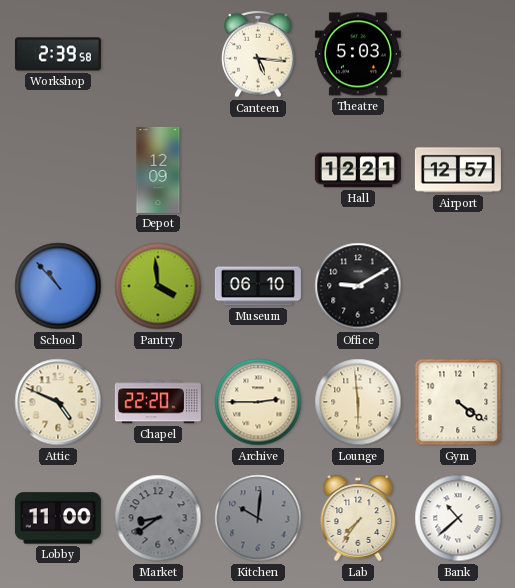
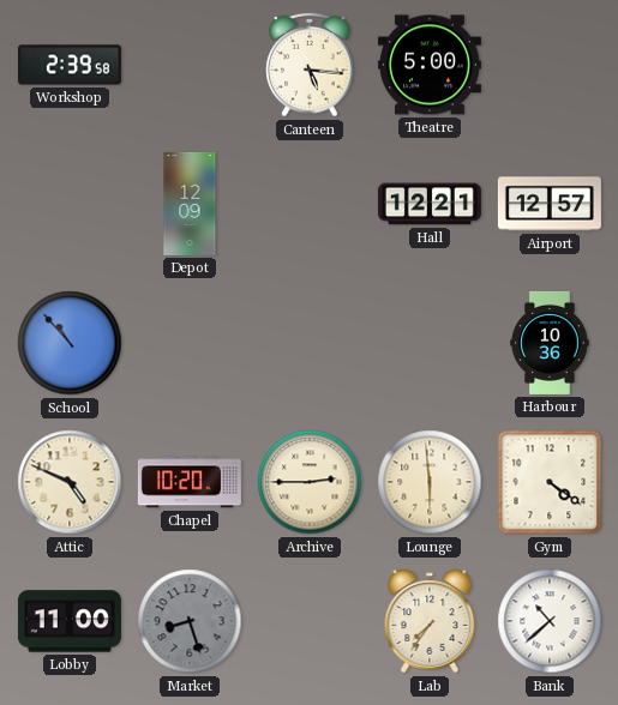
Theatre: 5:03 -> 5:00 (430, 65)
Pantry: 3:59 -> none (158, 286)
Museum: 06:10 -> none (258, 286)
Office: 9:10 -> none (358, 286)
Harbour: none -> 10:36 (550, 343)
Chapel: 22:20 -> 10:20 (190, 482)
Market: 8:39 -> 8:27 (190, 621)
Kitchen: 10:01 -> none (258, 518)
